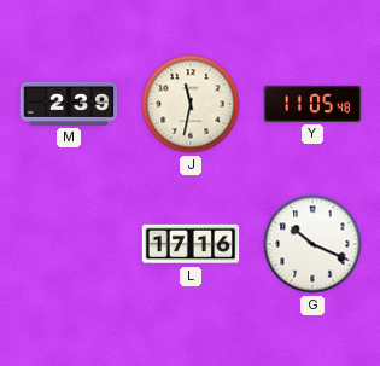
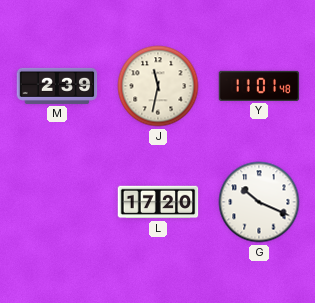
Y: 11:05 -> 11:01 (259, 86)
L: 17:16 -> 17:20 (158, 202)
